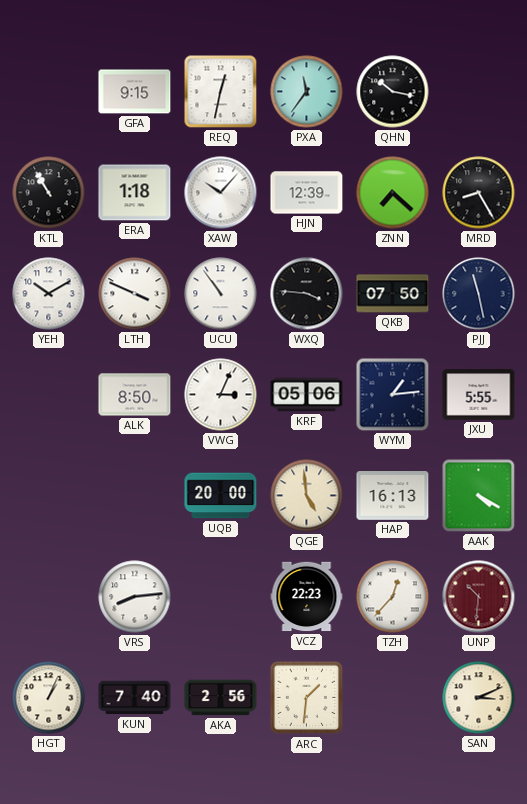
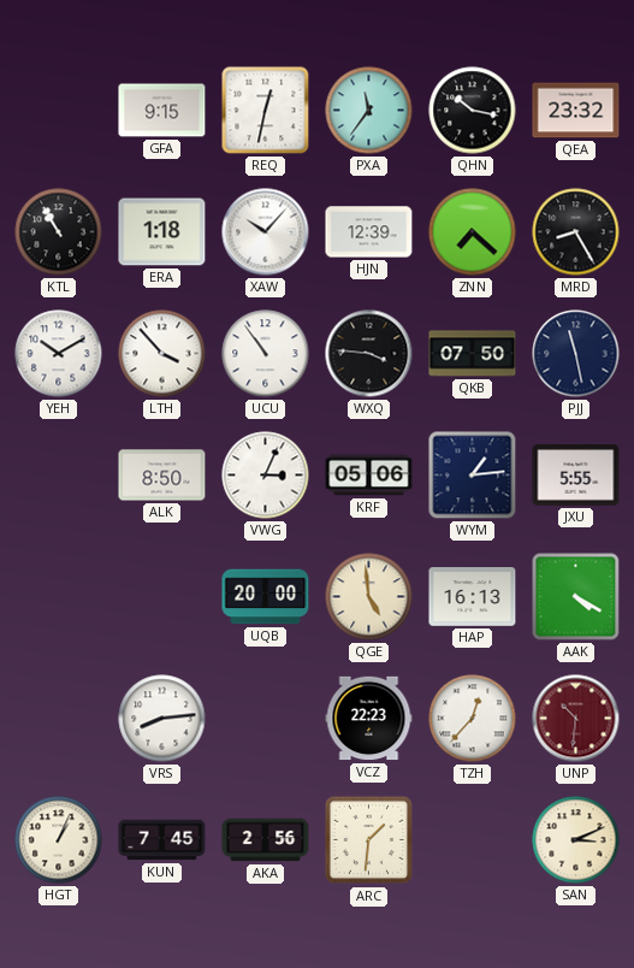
QEA: none -> 23:32 (576, 111)
LTH: 3:49 -> 3:53 (162, 354)
KUN: 7:40 -> 7:45 (162, 840)
